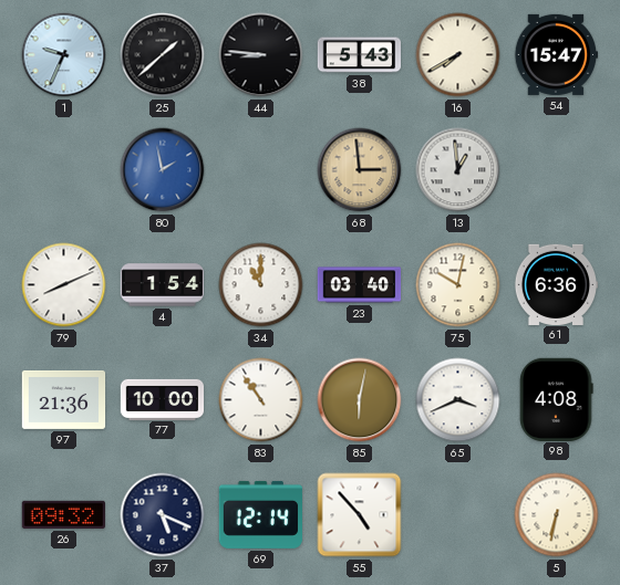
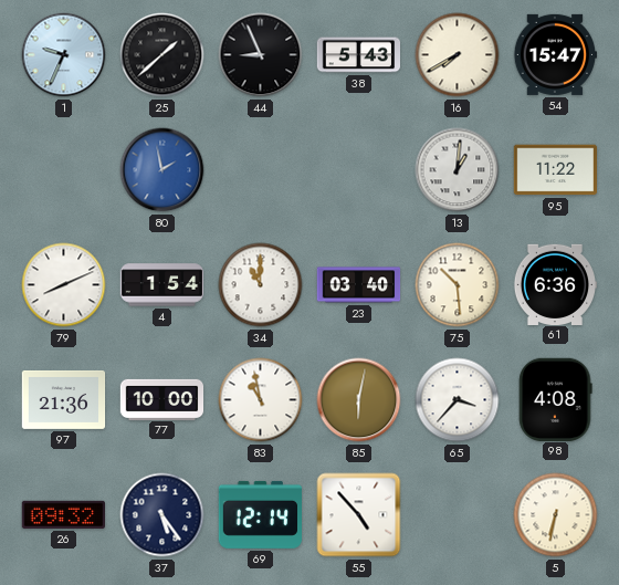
44: 8:46 -> 8:56 (261, 55)
68: 2:59 -> none (360, 170)
13: 12:59 -> 1:01 (458, 170)
95: none -> 11:22 (556, 170)
75: 10:02 -> 10:29 (458, 285)
83: 10:54 -> 10:58 (261, 400)
65: 3:41 -> 3:37 (458, 400)
37: 5:19 -> 5:24 (162, 515)
